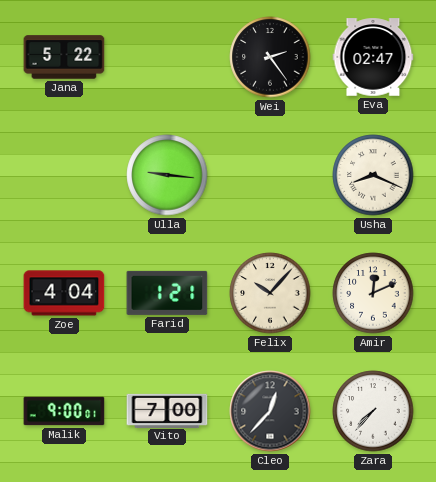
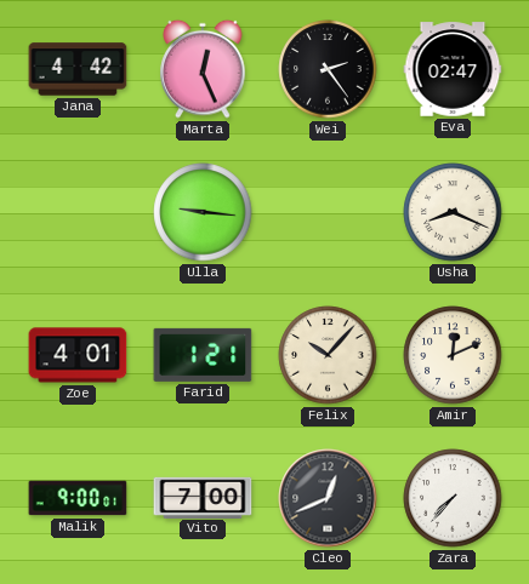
Jana: 5:22 -> 4:42 (78, 69)
Marta: none -> 12:26 (203, 69)
Zoe: 4:04 -> 4:01 (78, 355)
Cleo: 12:37 -> 12:41 (328, 498)
